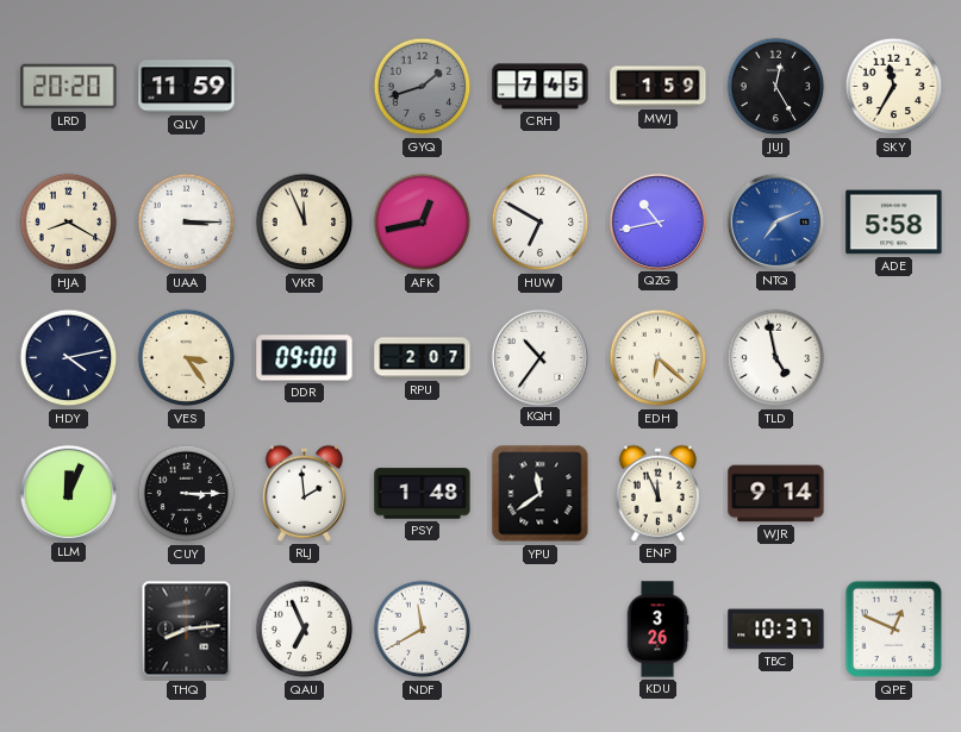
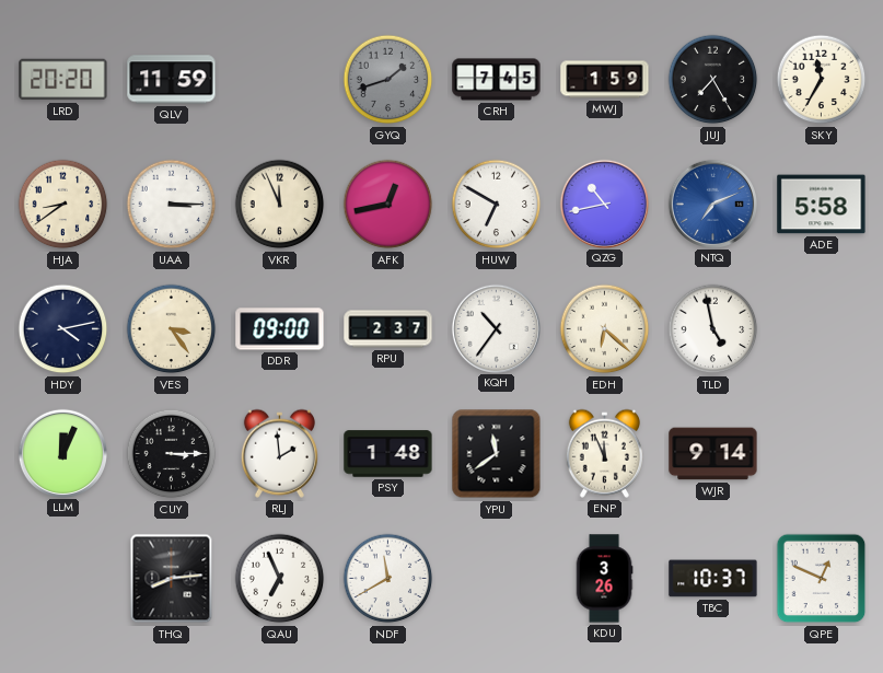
JUJ: 12:25 -> 7:25 (713, 80)
HJA: 8:20 -> 8:39 (63, 205)
RPU: 2:07 -> 2:37 (388, 329)
